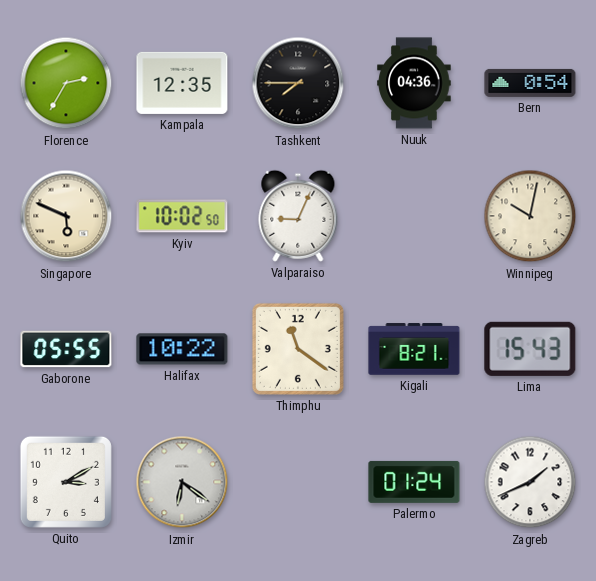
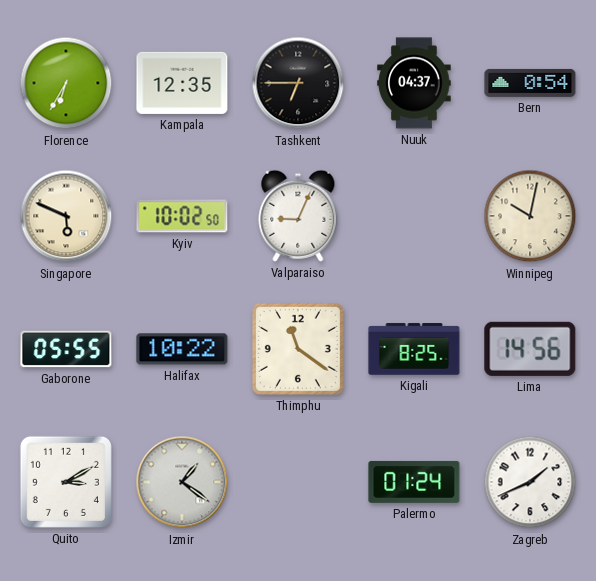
Florence: 2:35 -> 6:35 (66, 83)
Tashkent: 7:45 -> 6:45 (298, 83)
Nuuk: 04:36 -> 04:37 (414, 83)
Kigali: 8:21 -> 8:25 (414, 349)
Lima: 15:43 -> 14:56 (530, 349)
Izmir: 6:21 -> 1:21 (182, 482)
